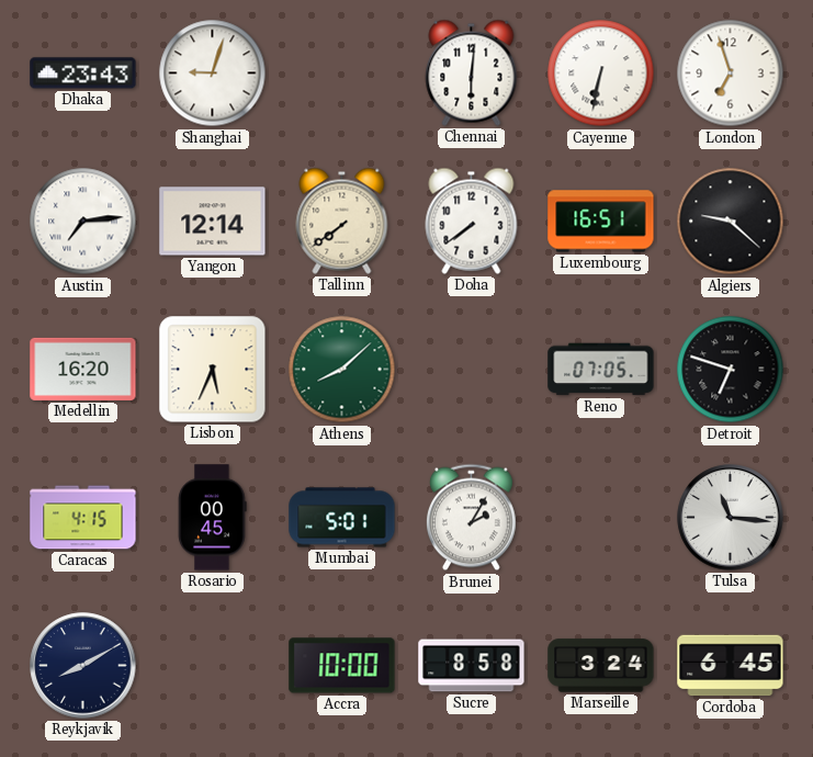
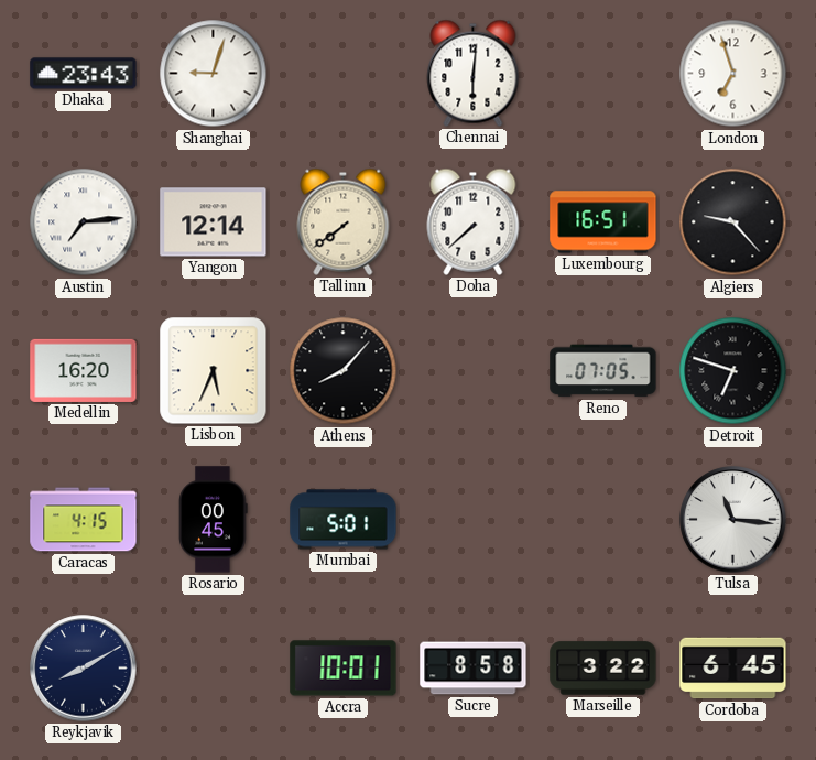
Cayenne: 6:32 -> none (601, 74)
Doha: 7:39 -> 7:38 (474, 221)
Algiers: 9:22 -> 9:23 (733, 222)
Athens: 8:08 -> 8:07 (344, 371)
Athens dial: green -> black (344, 371)
Brunei: 2:05 -> none (471, 518)
Accra: 10:00 -> 10:01 (344, 669)
Marseille: 3:24 -> 3:22 (603, 669)
